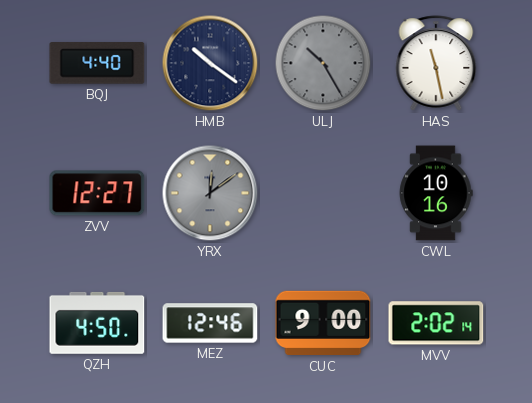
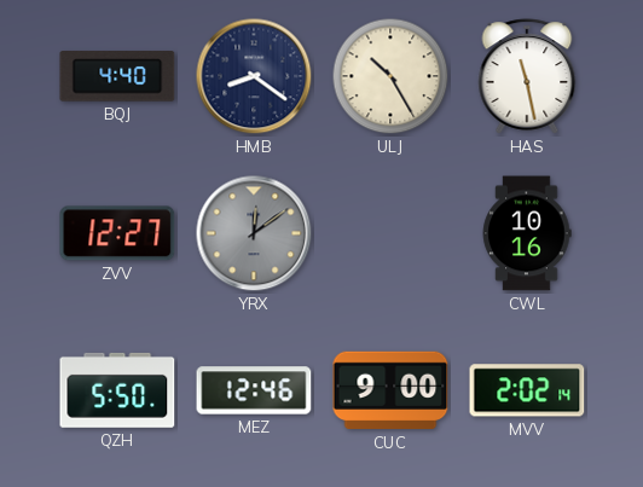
HMB: 10:21 -> 8:21 (254, 76)
ULJ dial: grey -> cream (390, 76)
QZH: 4:50 -> 5:50 (117, 390)
